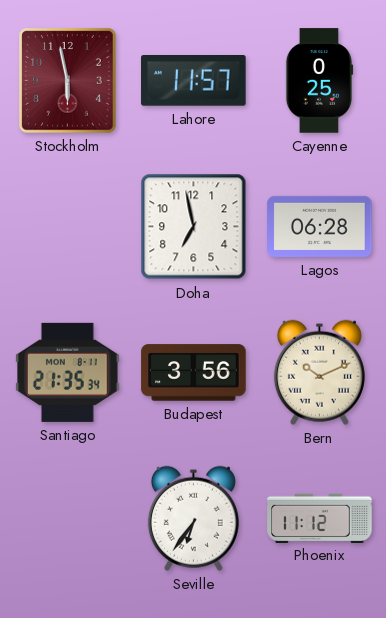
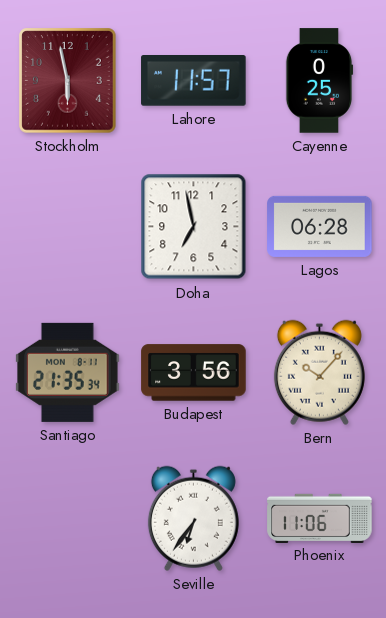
Bern: 10:11 -> 10:07 (319, 372)
Phoenix: 11:12 -> 11:06 (320, 518)
